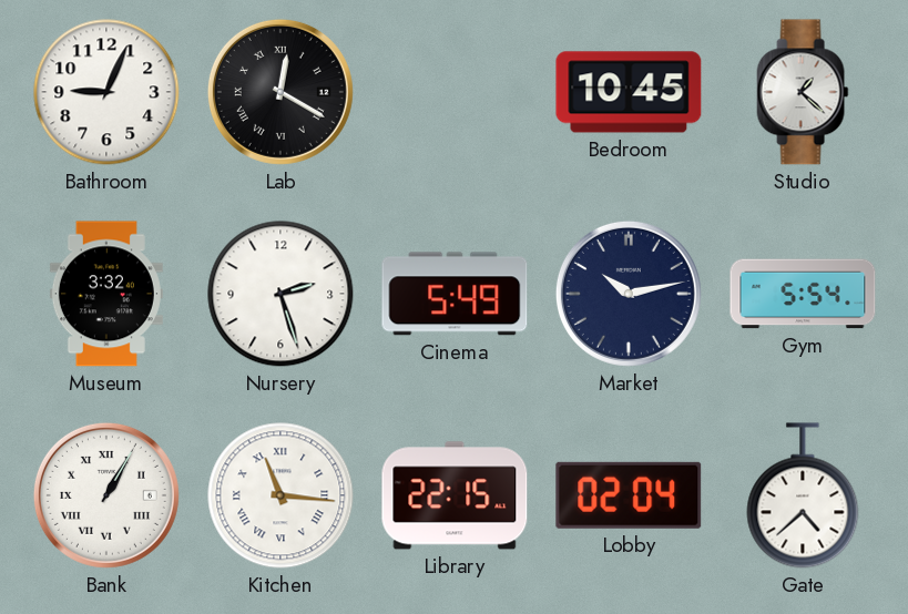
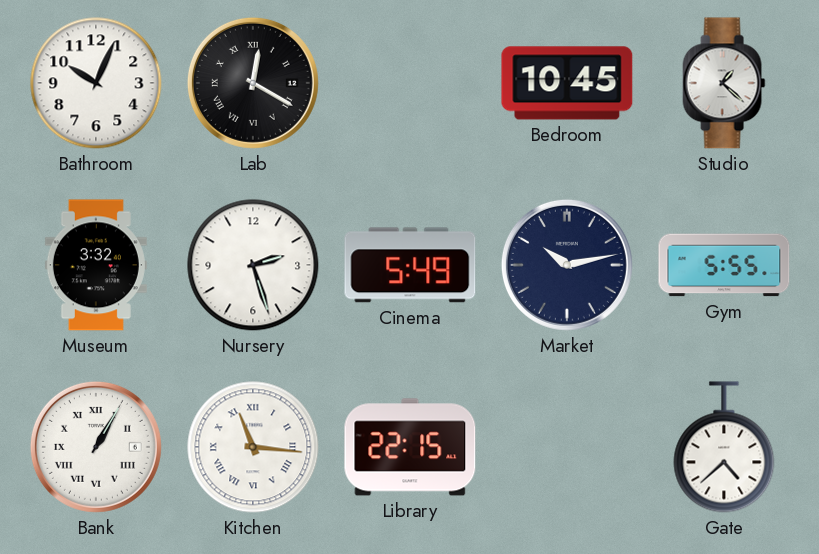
Bathroom: 9:04 -> 10:04 (96, 83)
Gym: 5:54 -> 5:55 (724, 265)
Lobby: 02:04 -> none (629, 495)
